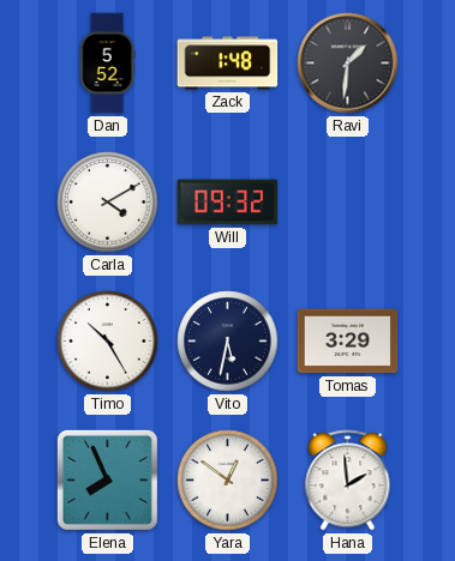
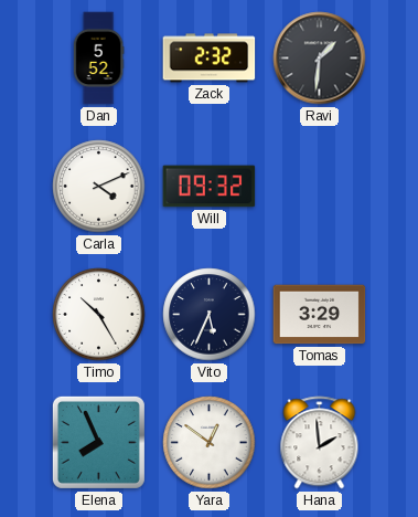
Zack: 1:48 -> 2:32 (210, 59)
Carla: 4:10 -> 4:11 (99, 187)
Vito: 5:32 -> 5:34 (210, 315)
